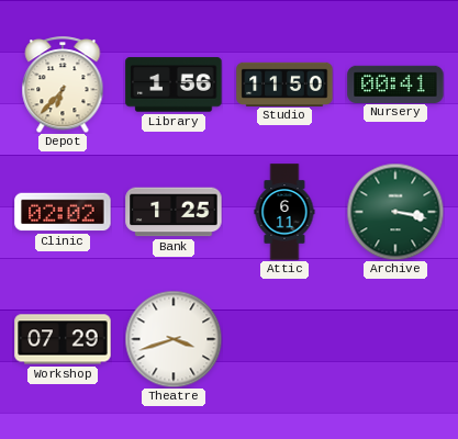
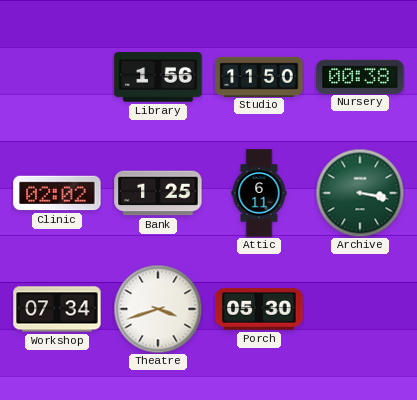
Depot: 6:37 -> none (63, 85)
Nursery: 00:41 -> 00:38 (360, 76)
Workshop: 07:29 -> 07:34 (57, 309)
Porch: none -> 05:30 (259, 309)
